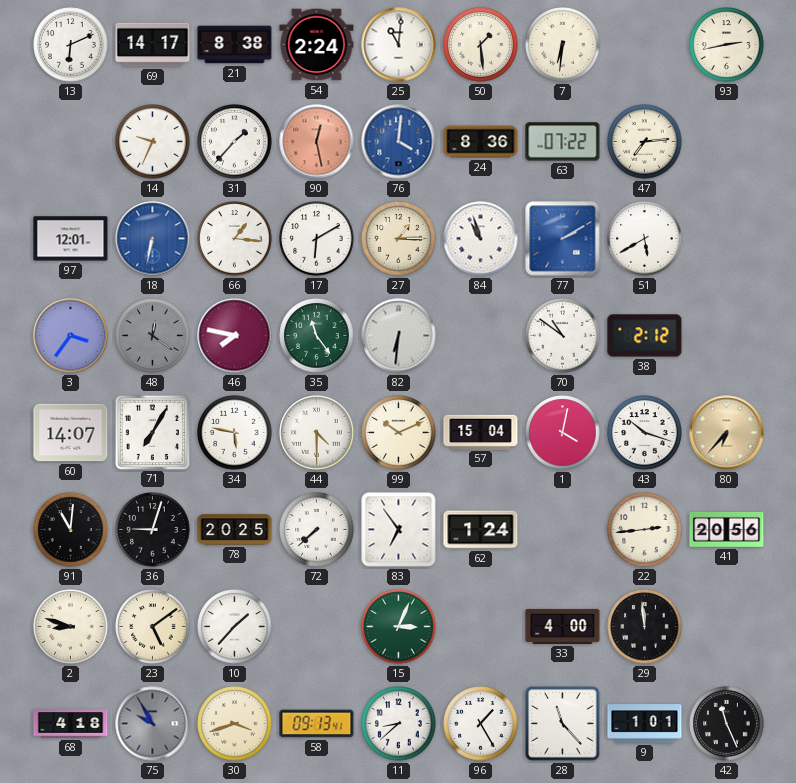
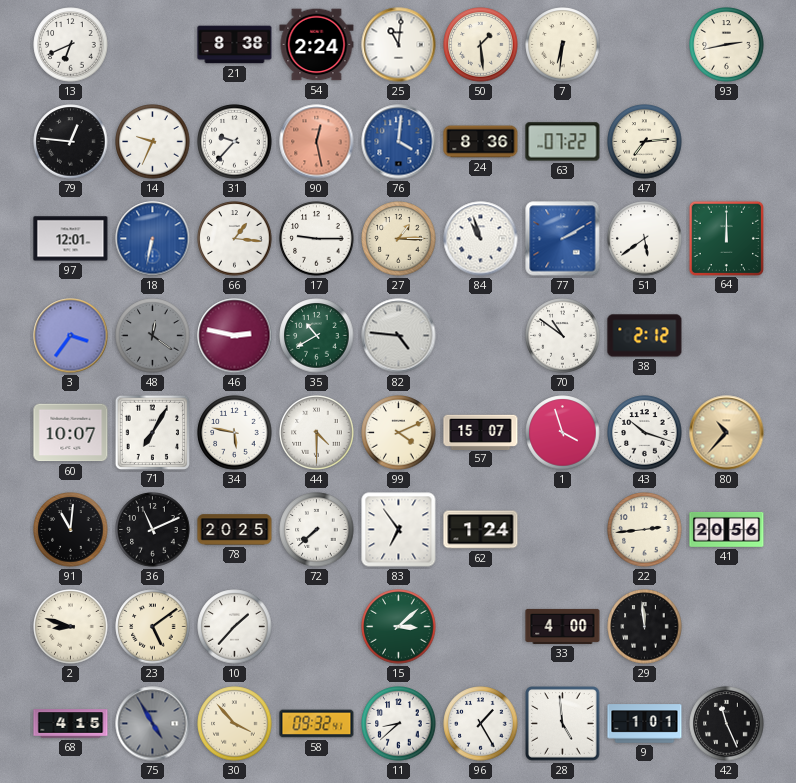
13: 6:11 -> 6:41 (71, 45)
69: 14:17 -> none (153, 45)
79: none -> 12:46 (71, 142)
31: 1:37 -> 9:37 (235, 142)
17: 6:10 -> 9:15 (317, 239)
51: 5:40 -> 5:39 (645, 239)
64: none -> 12:00 (726, 238)
46: 7:47 -> 2:47 (235, 336)
35: 11:24 -> 10:40 (317, 336)
82: 6:31 -> 4:46 (399, 336)
60: 14:07 -> 10:07 (71, 433)
99: 10:11 -> 4:11 (399, 433)
57: 15:04 -> 15:07 (481, 432)
1: 4:02 -> 3:57 (563, 433)
80: 6:37 -> 10:37 (727, 433)
36: 9:03 -> 11:11 (153, 530)
15: 3:04 -> 3:08 (399, 627)
68: 4:18 -> 4:15 (71, 724)
75: 9:55 -> 4:55 (153, 724)
30: 3:42 -> 3:53 (235, 724)
58: 09:13 -> 09:32 (317, 724)
28: 11:23 -> 4:59 (563, 724)
